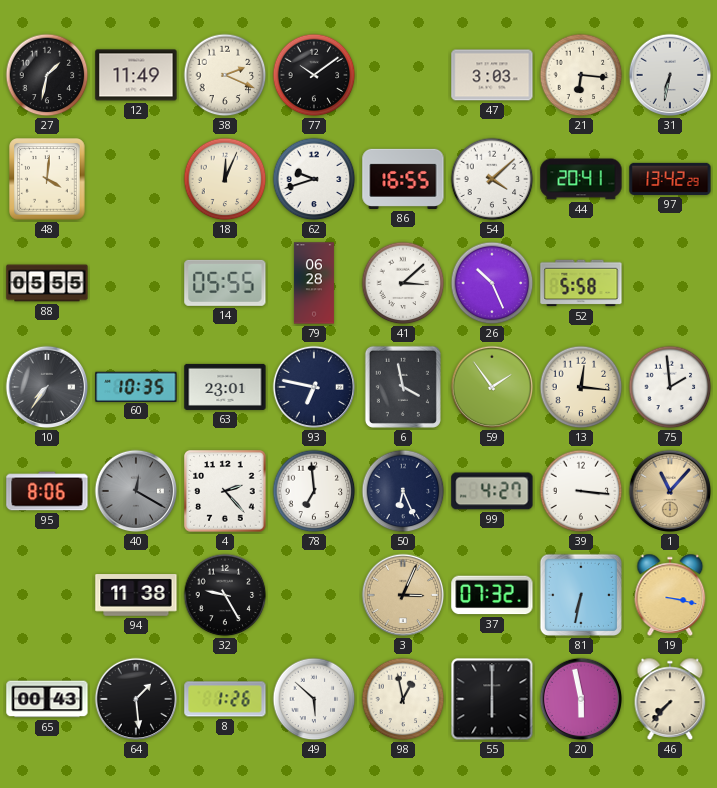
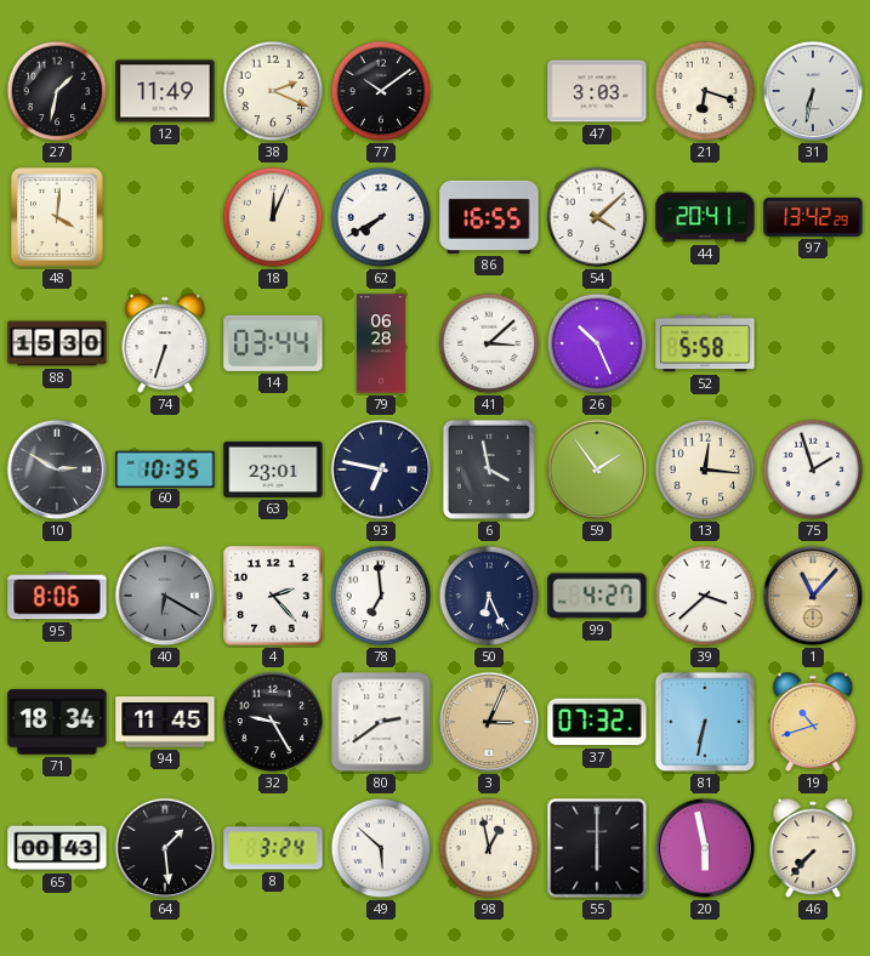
21: 6:16 -> 6:18 (705, 91)
62: 9:42 -> 7:40 (381, 217)
88: 05:55 -> 15:30 (57, 343)
74: none -> 6:33 (165, 343)
14: 05:55 -> 03:44 (273, 343)
10: 7:36 -> 2:50 (57, 470)
75: 1:59 -> 1:57 (813, 470)
40: 12:20 -> 6:20 (165, 596)
39: 3:16 -> 3:38 (705, 596)
71: none -> 18:34 (57, 722)
94: 11:38 -> 11:45 (165, 722)
80: none -> 2:39 (381, 722)
19: 3:17 -> 10:42 (813, 722)
8: 1:26 -> 3:24 (273, 848)
